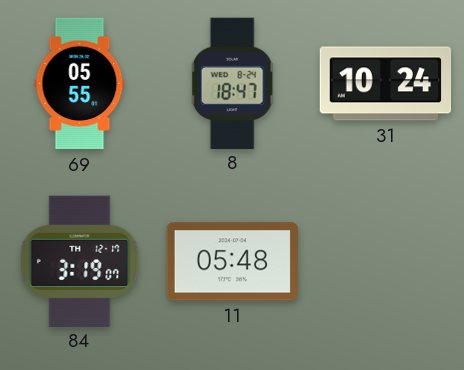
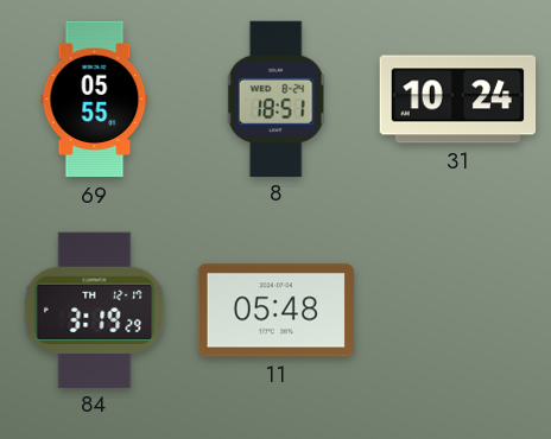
8: 18:47 -> 18:51 (277, 98)
84: 3:19:07 -> 3:19:29 (95, 310)
